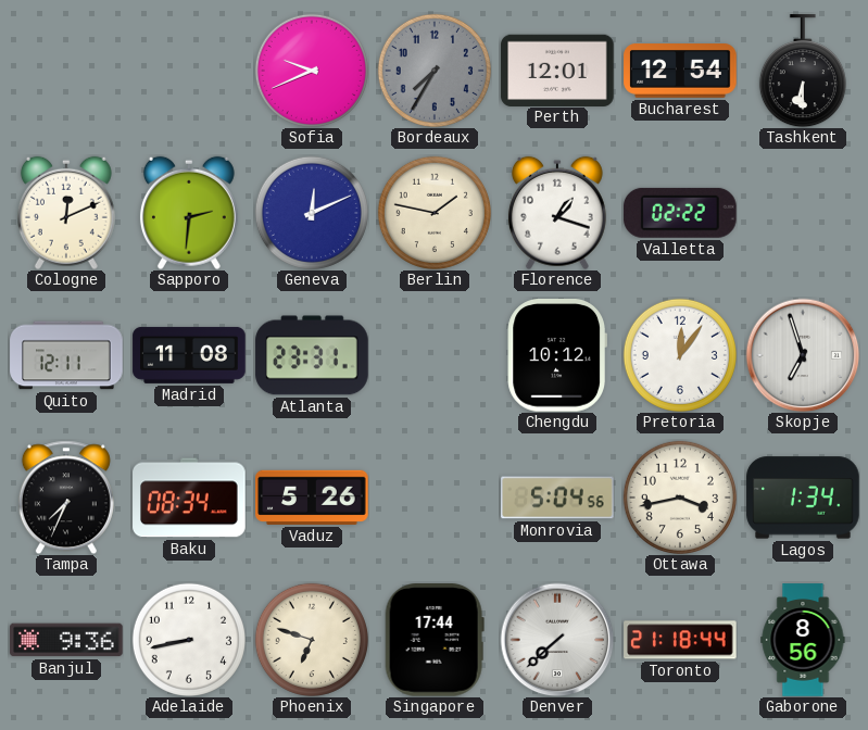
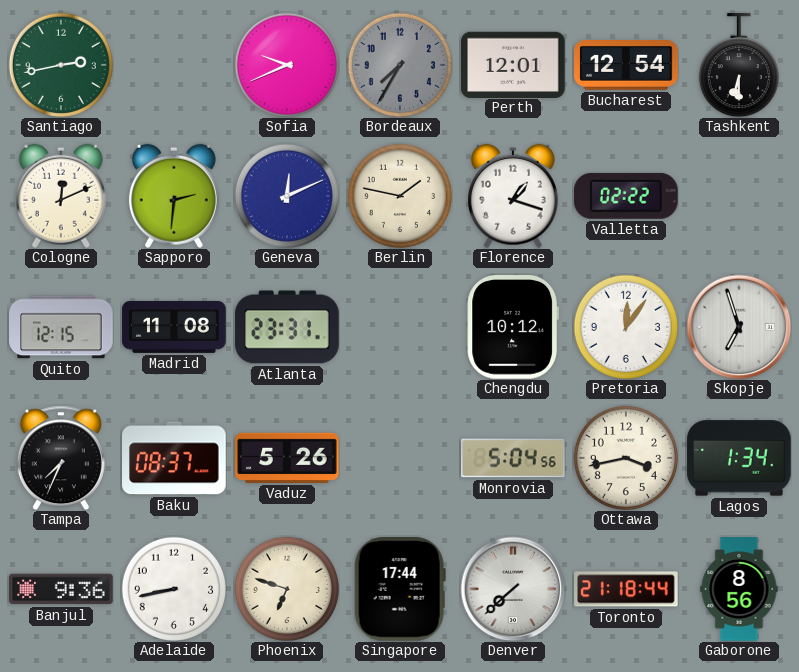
Santiago: none -> 2:43 (61, 65)
Quito: 12:11 -> 12:15 (61, 327)
Baku: 08:34 -> 08:37 (174, 458)
